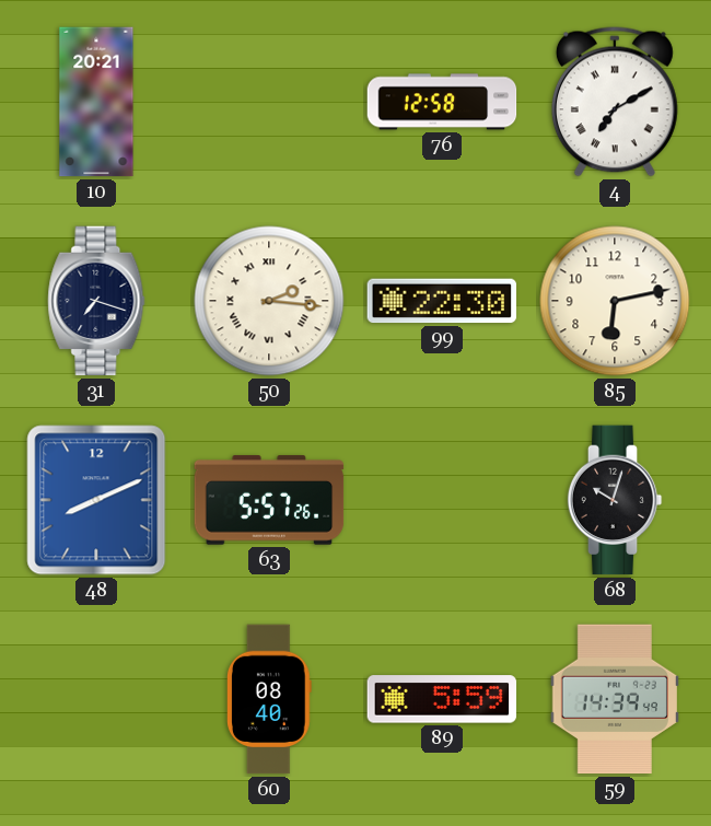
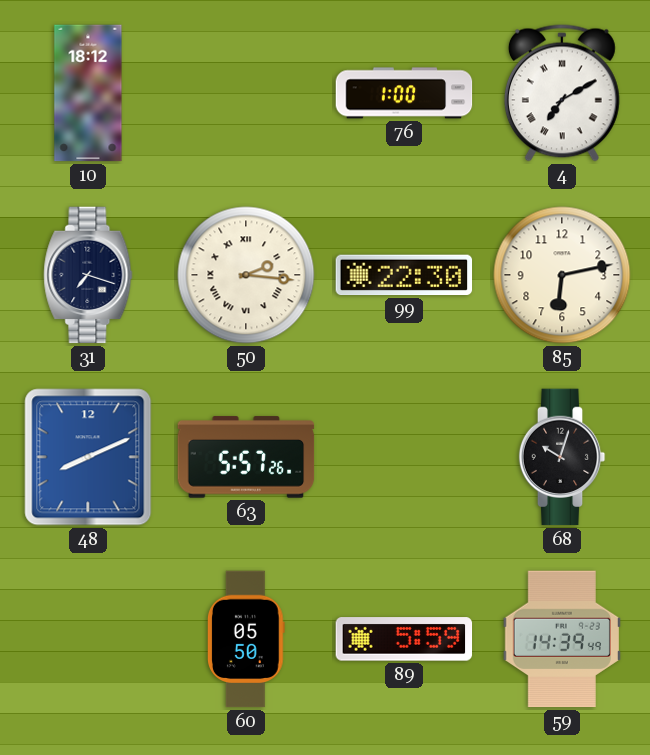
10: 20:21 -> 18:12 (88, 93)
76: 12:58 -> 1:00 (404, 93)
60: 08:40 -> 05:50 (246, 639)
